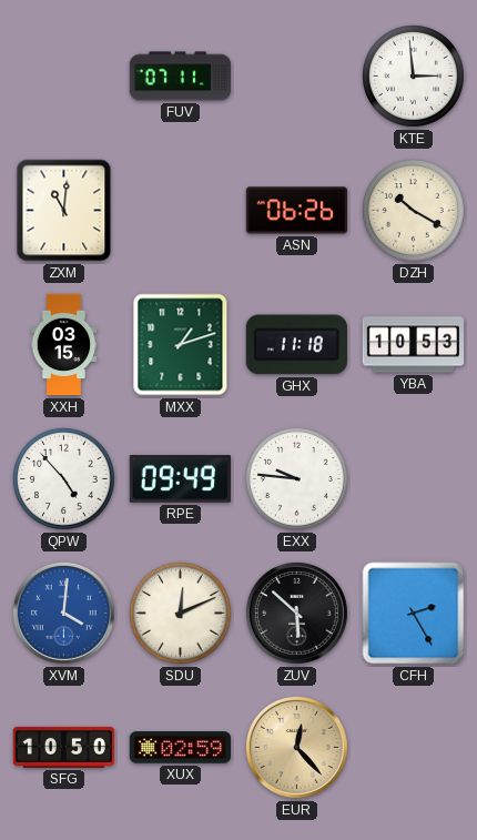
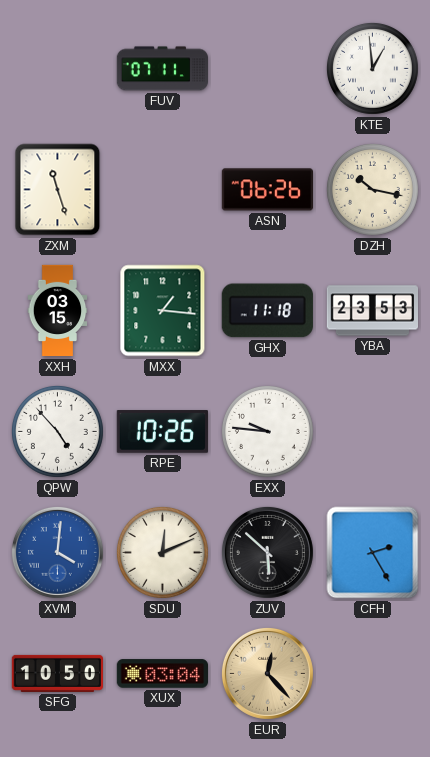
KTE: 2:59 -> 12:59 (372, 68)
ZXM: 11:01 -> 11:27 (58, 190)
DZH: 10:20 -> 10:17 (372, 189)
MXX: 1:12 -> 1:16 (163, 311)
YBA: 10:53 -> 23:53 (372, 311)
RPE: 09:49 -> 10:26 (162, 432)
XUX: 02:59 -> 03:04 (162, 674)
